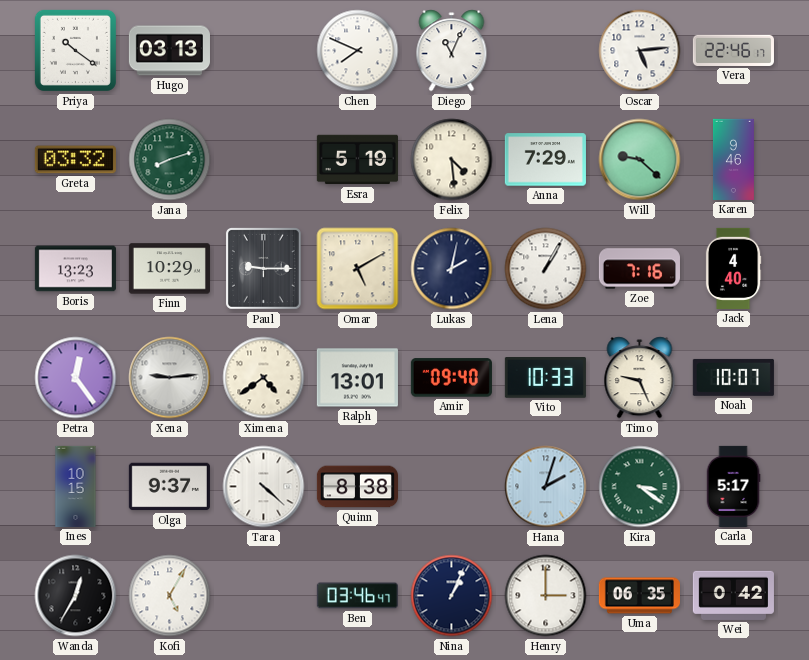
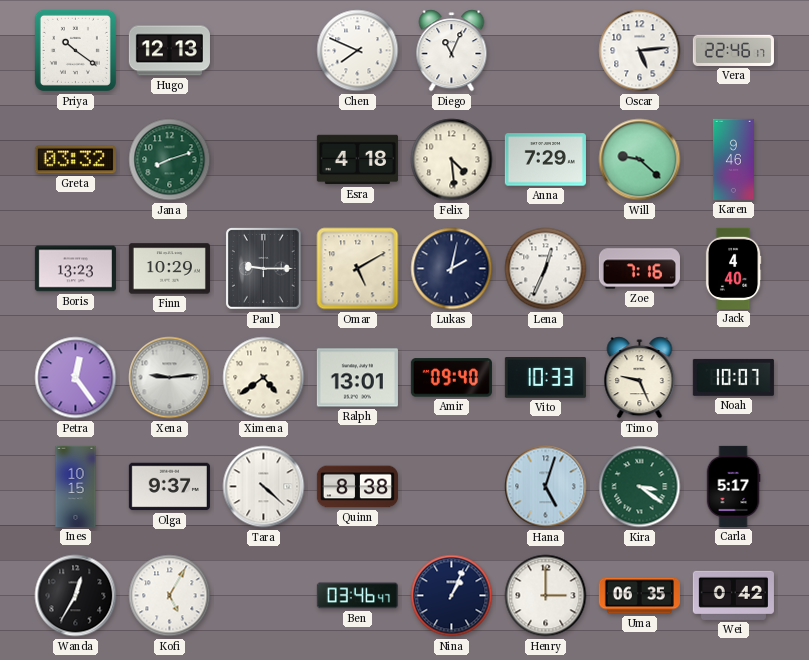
Hugo: 03:13 -> 12:13 (169, 51)
Esra: 5:19 -> 4:18 (357, 160)
Lena: 1:05 -> 12:34 (546, 269)
Hana: 2:03 -> 5:03 (546, 487)
